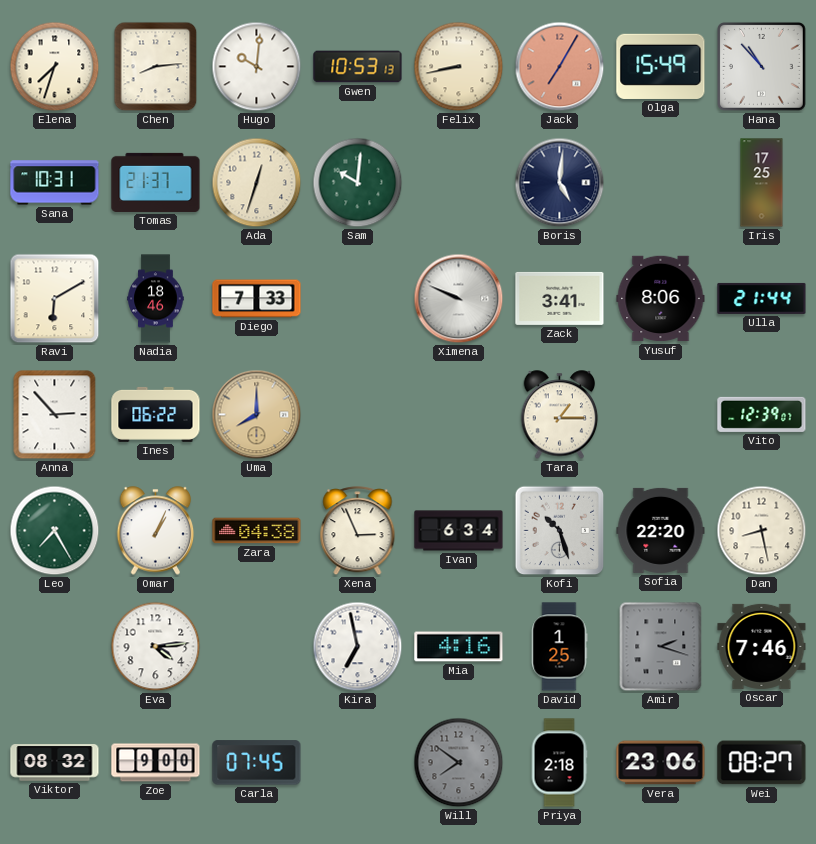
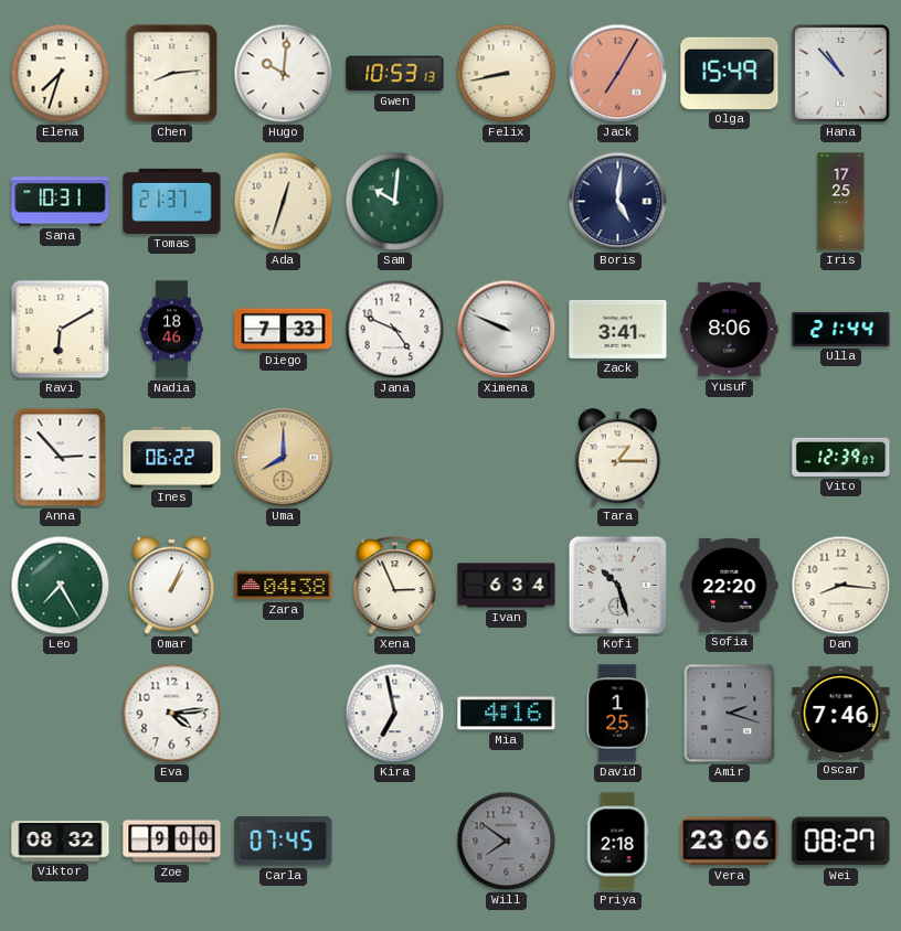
Jana: none -> 4:49 (395, 330)
Dan: 8:28 -> 8:16 (841, 586)
